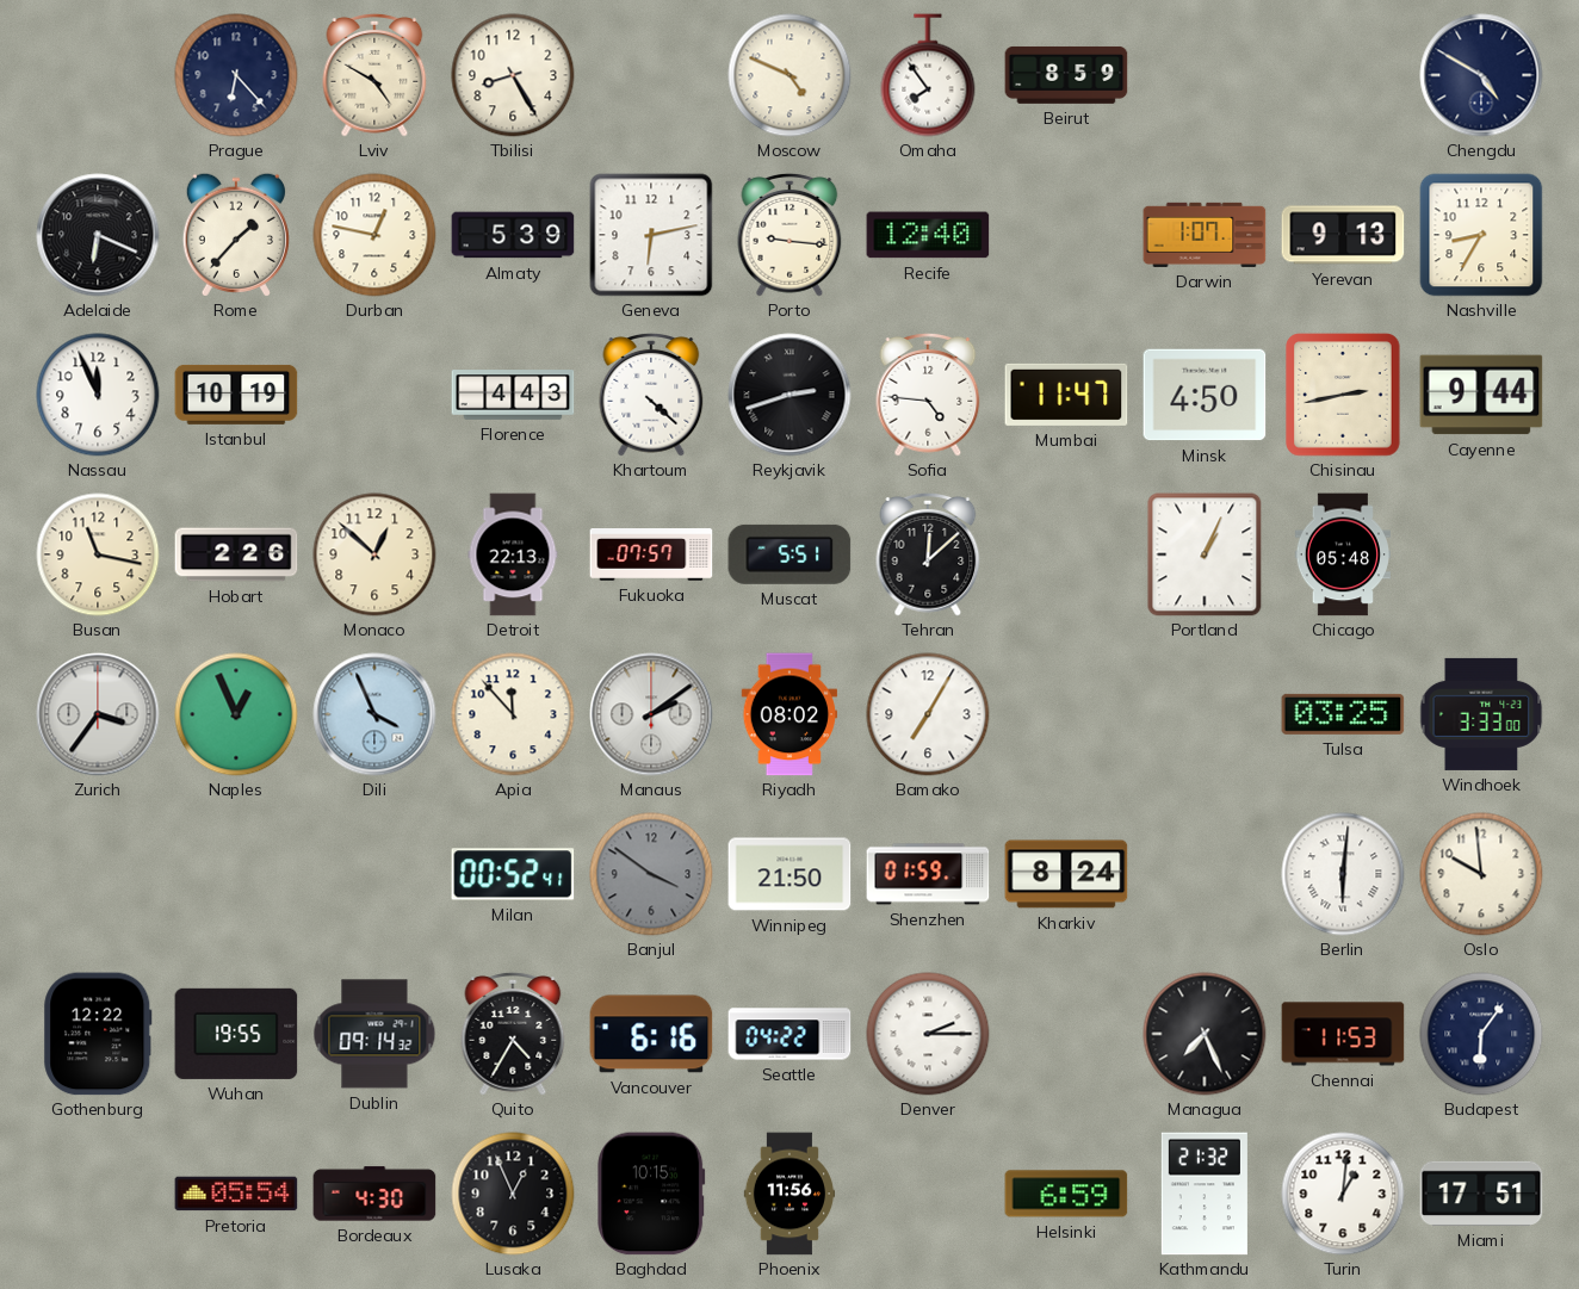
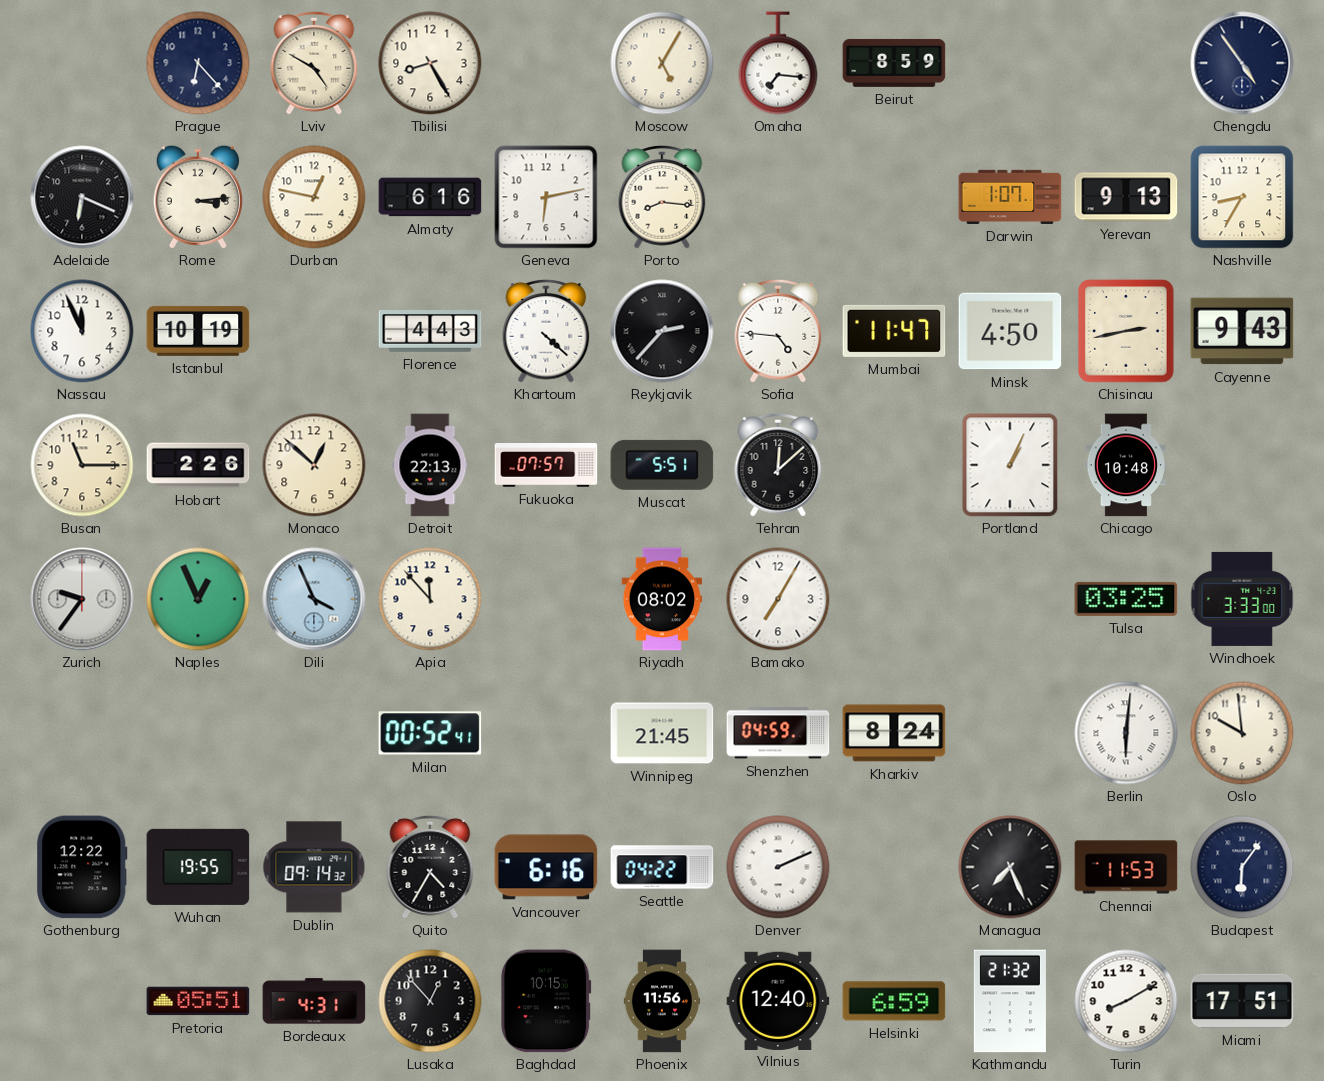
Moscow: 4:49 -> 5:05 (662, 63)
Omaha: 7:54 -> 7:16 (778, 63)
Chengdu: 4:50 -> 4:54 (1242, 63)
Rome: 1:37 -> 3:14 (198, 197)
Almaty: 5:39 -> 6:16 (430, 197)
Porto: 9:16 -> 8:16 (662, 197)
Recife: 12:40 -> none (928, 235)
Reykjavik: 2:42 -> 2:37 (662, 331)
Cayenne: 9:44 -> 9:43 (1242, 331)
Busan: 11:17 -> 11:15 (82, 465)
Chicago: 05:48 -> 10:48 (1125, 465)
Zurich: 3:36 -> 9:36 (82, 599)
Manaus: 2:09 -> none (651, 714)
Banjul: 3:51 -> none (651, 874)
Winnipeg: 21:50 -> 21:45 (662, 733)
Shenzhen: 01:59 -> 04:59 (778, 733)
Denver: 2:15 -> 2:11 (778, 867)
Pretoria: 05:54 -> 05:51 (198, 1001)
Bordeaux: 4:30 -> 4:31 (314, 1001)
Lusaka: 12:56 -> 12:53 (430, 1001)
Vilnius: none -> 12:40 (778, 1000)
Turin: 1:01 -> 8:10 (1126, 1001)
